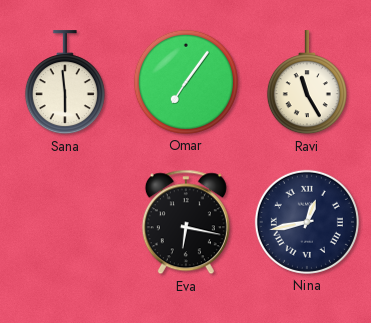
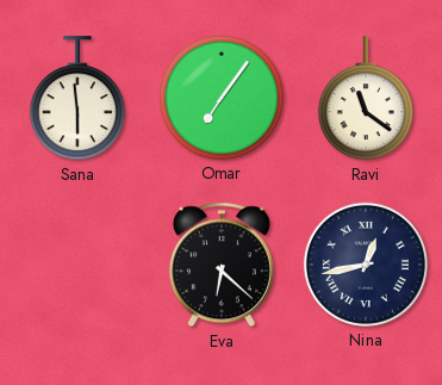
Ravi: 11:25 -> 11:21 (366, 99)
Eva: 6:17 -> 6:22 (222, 265)
